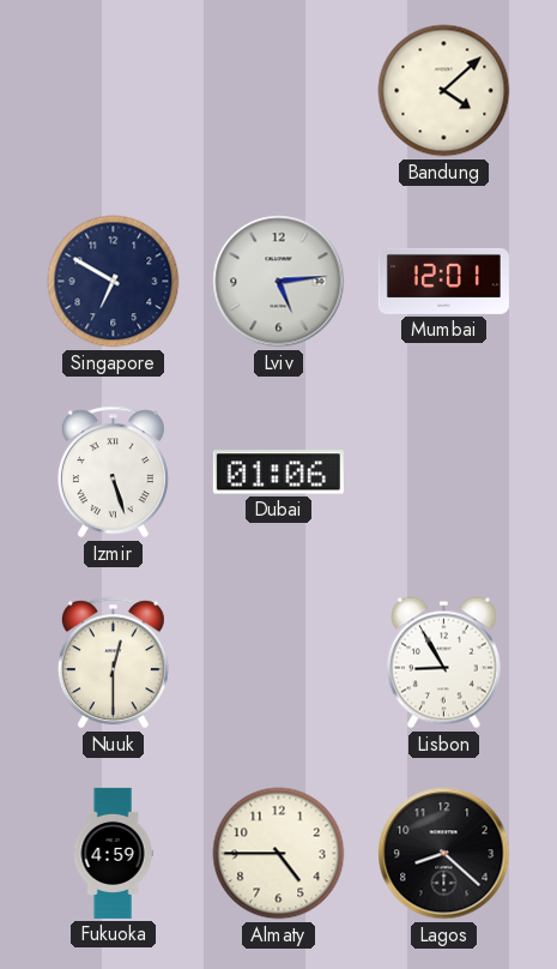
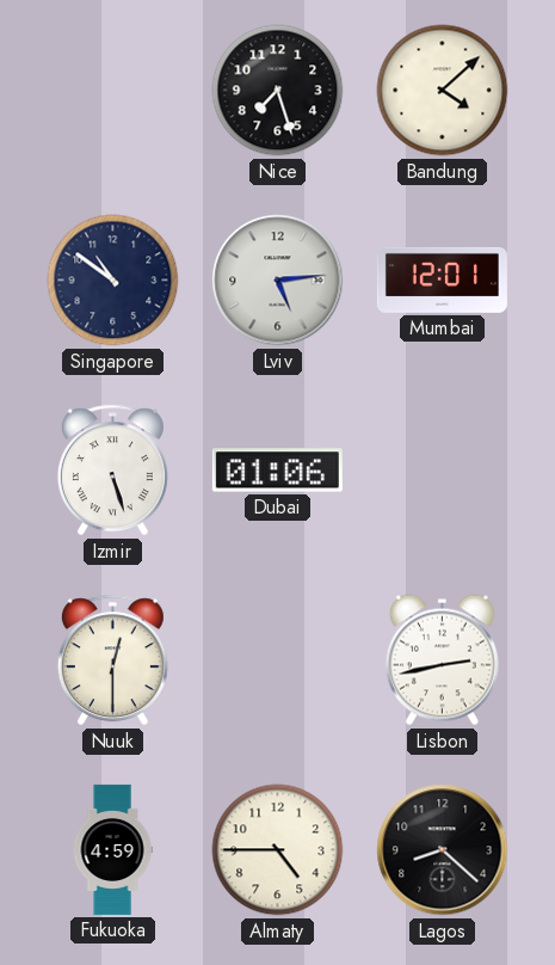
Nice: none -> 7:27 (278, 91)
Singapore: 6:50 -> 10:51 (113, 281)
Lisbon: 8:55 -> 2:43 (442, 660)
